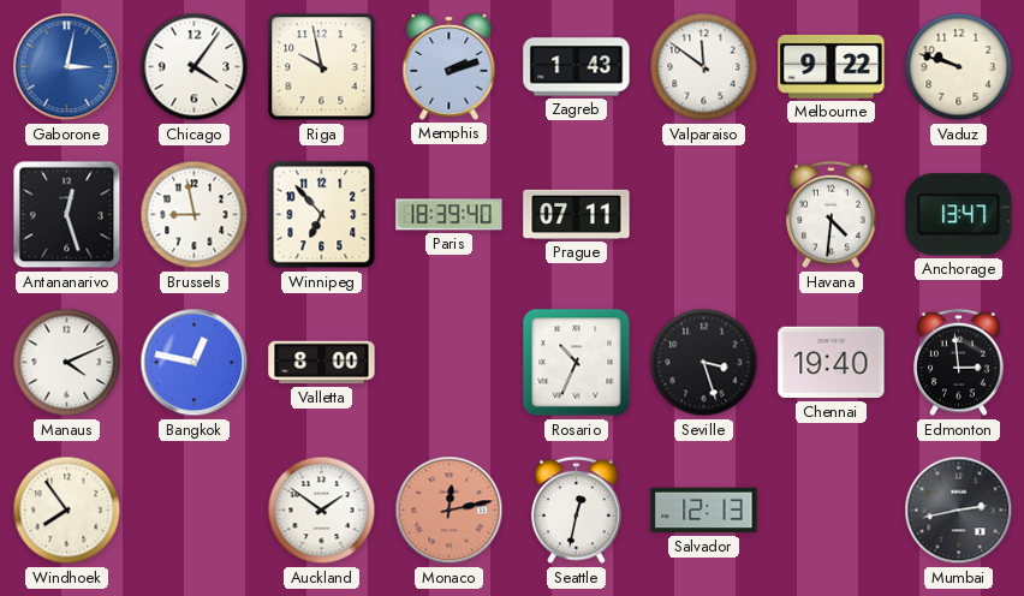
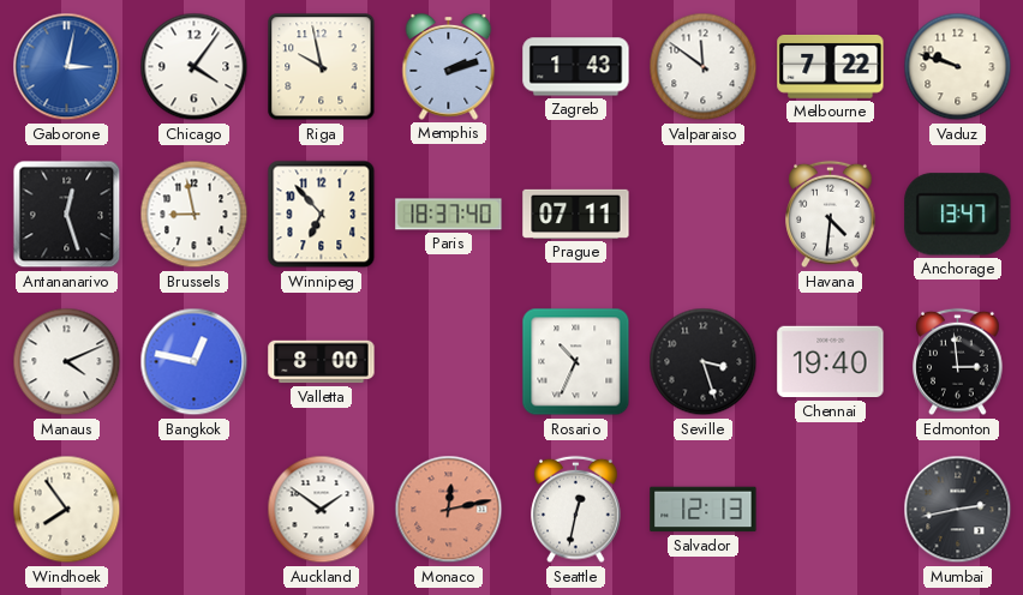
Melbourne: 9:22 -> 7:22 (831, 66)
Paris: 18:39 -> 18:37 (449, 215)
